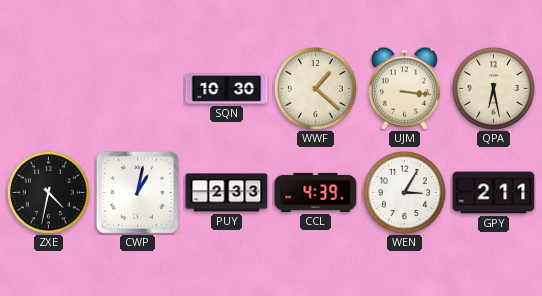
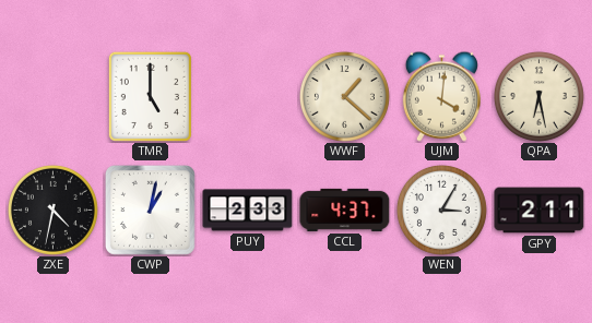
TMR: none -> 5:00 (150, 96)
SQN: 10:30 -> none (227, 89)
UJM: 3:16 -> 4:01 (441, 96)
CCL: 4:39 -> 4:37 (345, 210)
